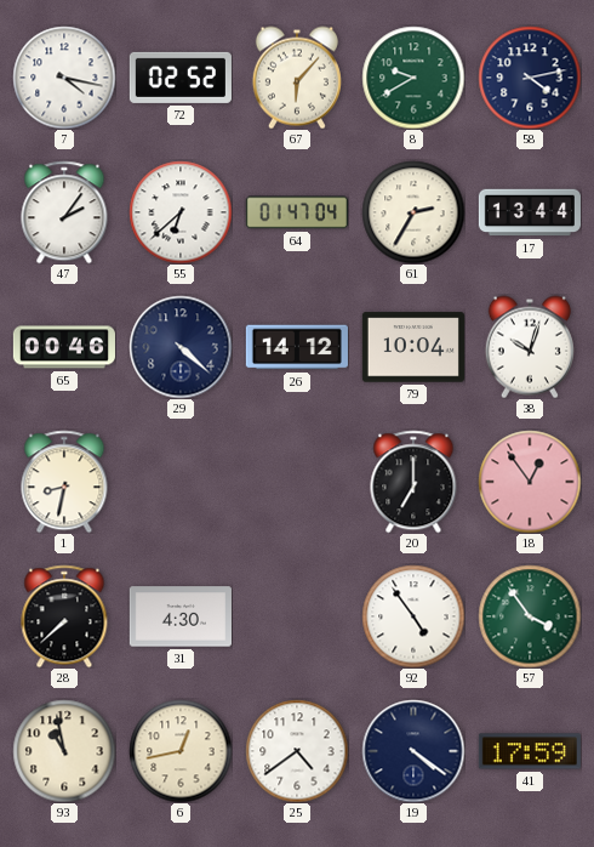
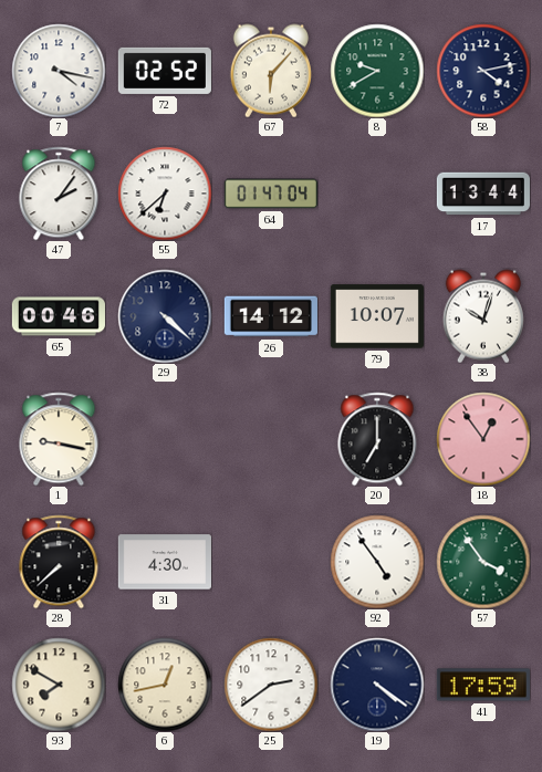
61: 2:35 -> none (413, 212)
79: 10:04 -> 10:07 (377, 316)
1: 8:32 -> 9:17 (59, 439)
93: 10:58 -> 7:50 (59, 685)
25: 4:39 -> 2:39 (271, 685)
